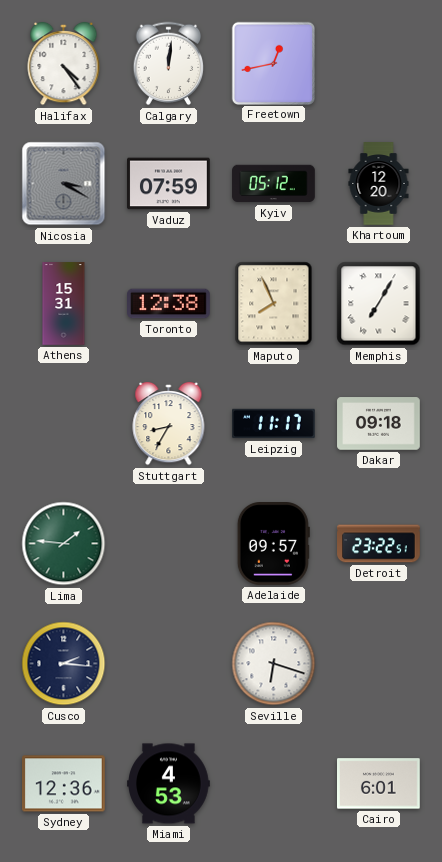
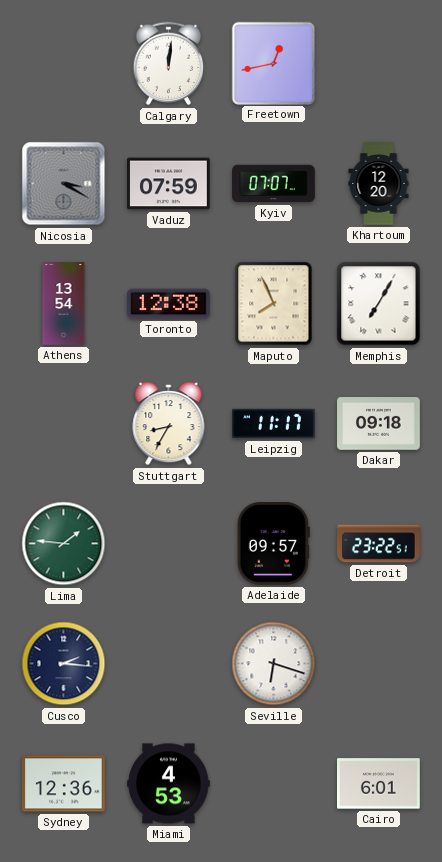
Halifax: 4:24 -> none (64, 64)
Kyiv: 05:12 -> 07:07 (274, 184)
Athens: 15:31 -> 13:54 (64, 304)
